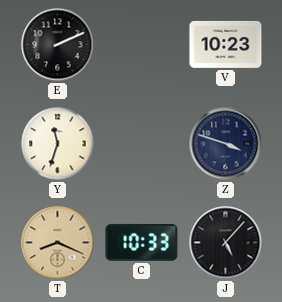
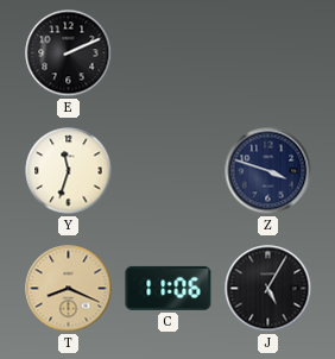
V: 10:23 -> none (226, 44)
C: 10:33 -> 11:06 (169, 288)
J: 5:07 -> 5:05 (268, 289)
